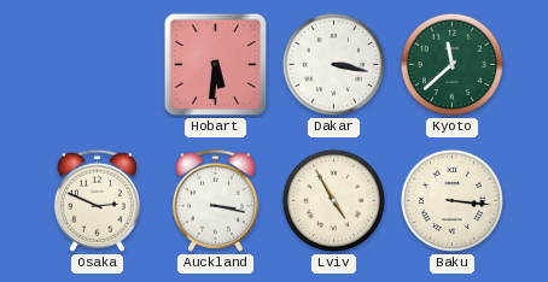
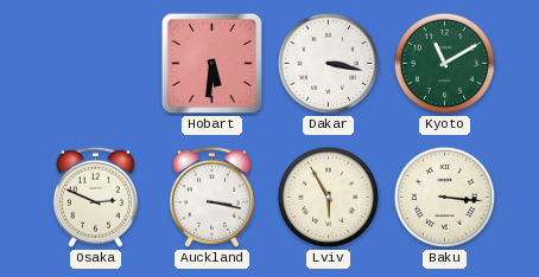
Kyoto: 11:38 -> 11:10 (445, 64)
Lviv: 4:55 -> 5:55 (329, 198)
